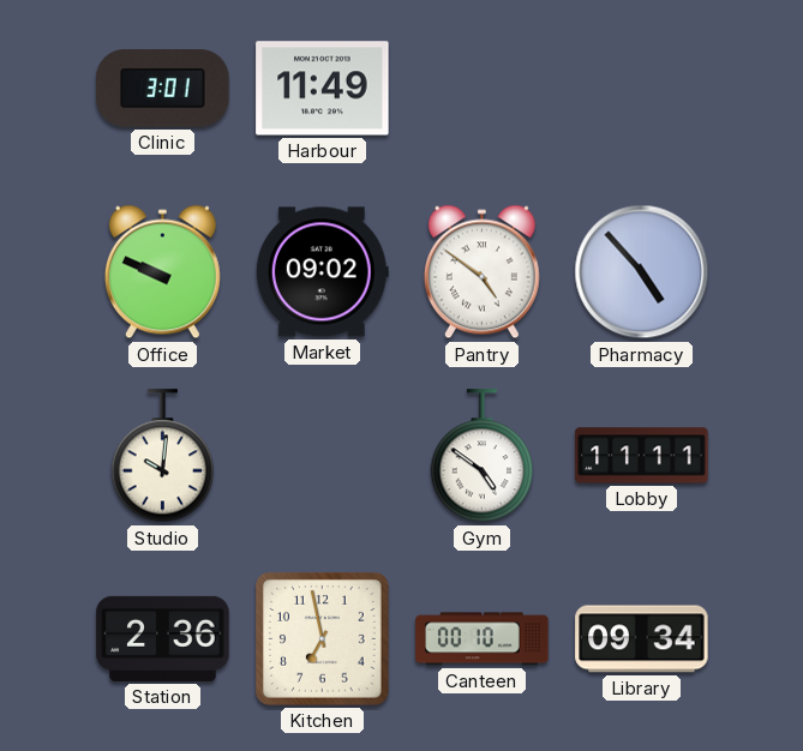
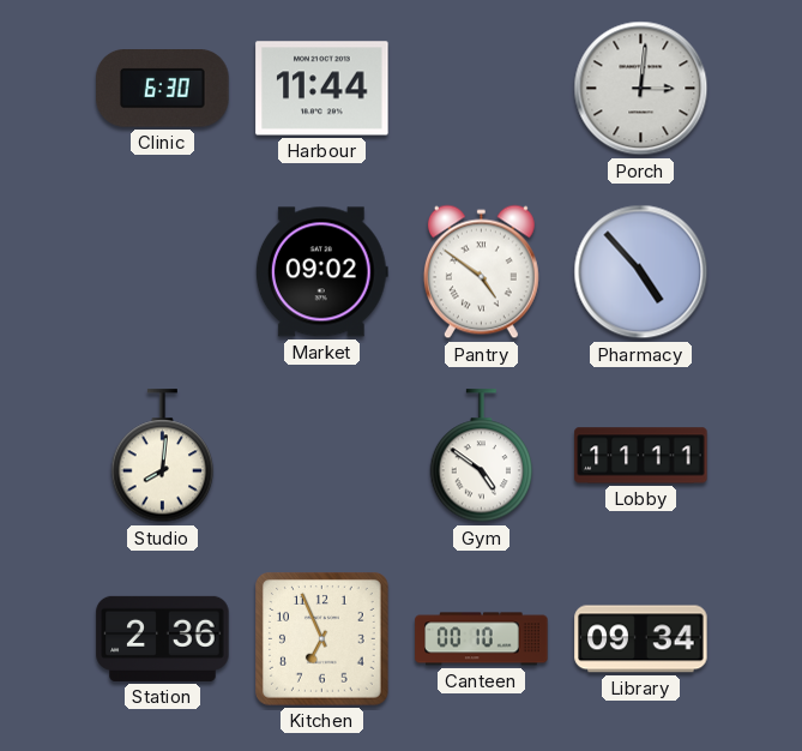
Clinic: 3:01 -> 6:30 (163, 89)
Harbour: 11:49 -> 11:44 (322, 89)
Porch: none -> 3:01 (641, 89)
Office: 9:49 -> none (162, 272)
Studio: 10:01 -> 8:01 (163, 456)
Kitchen: 6:58 -> 6:56 (322, 639)
